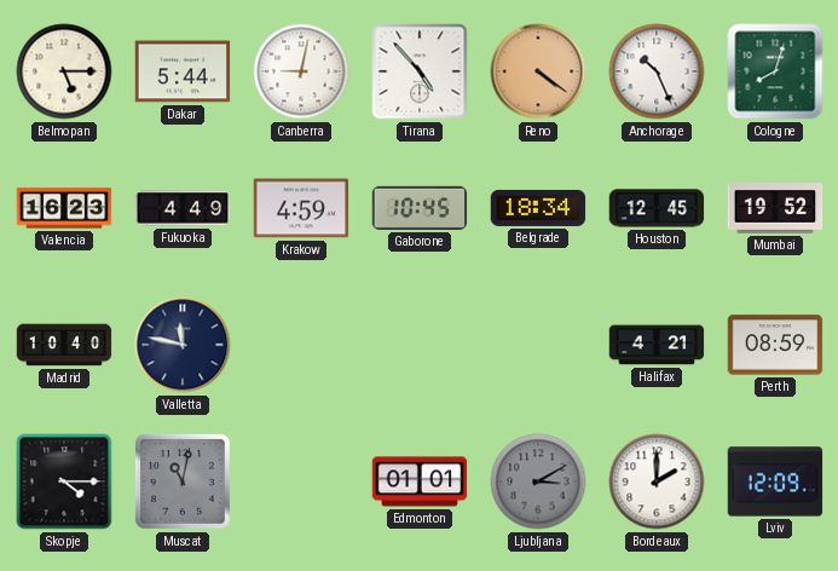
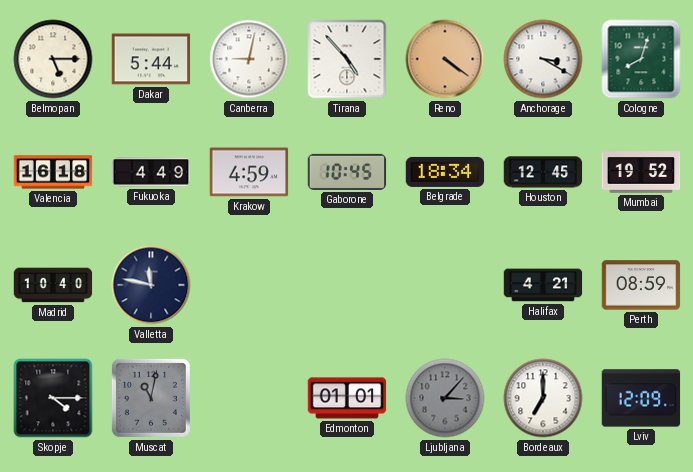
Anchorage: 10:26 -> 3:20 (543, 59)
Valencia: 16:23 -> 16:18 (53, 172)
Ljubljana: 3:10 -> 3:07 (445, 398)
Bordeaux: 2:00 -> 7:00 (543, 398)
